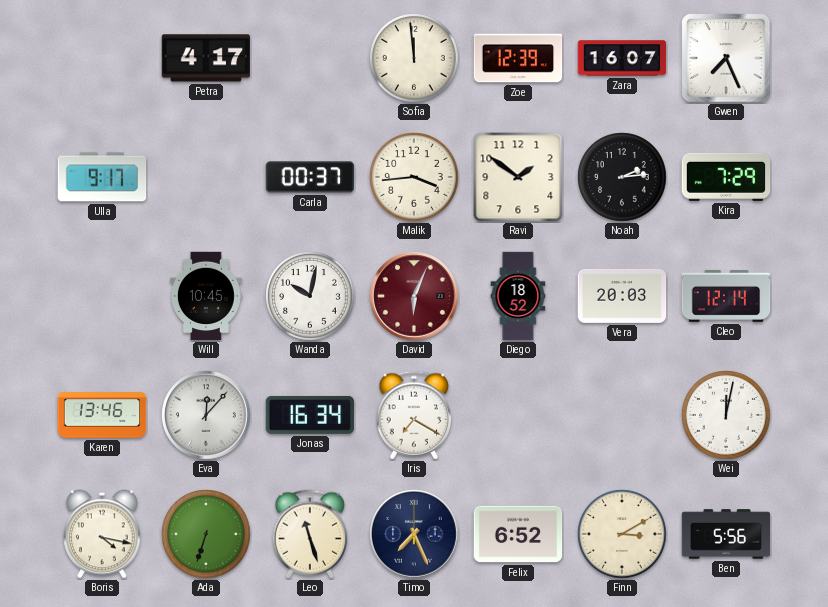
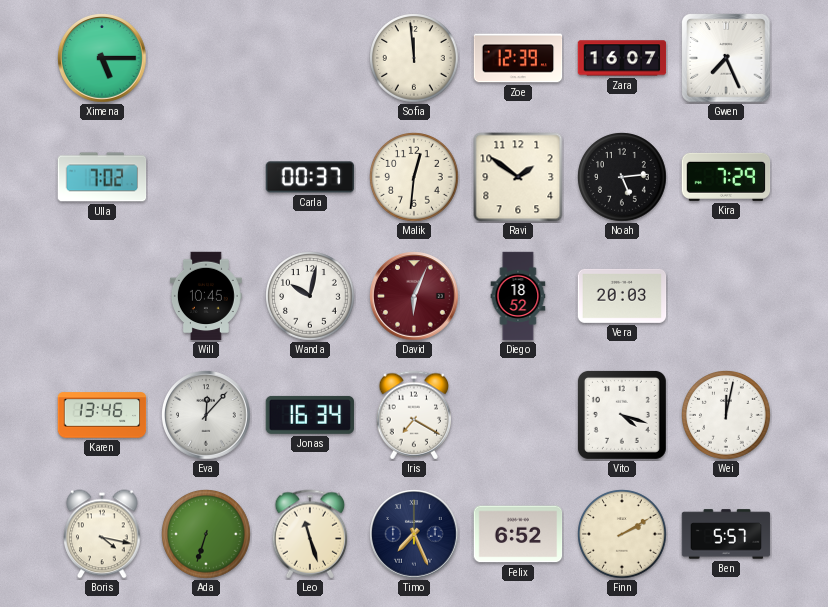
Ximena: none -> 5:15 (102, 58)
Petra: 4:17 -> none (206, 58)
Ulla: 9:17 -> 7:02 (102, 177)
Malik: 3:44 -> 12:31 (414, 177)
Noah: 2:14 -> 5:14 (622, 177)
Cleo: 12:14 -> none (726, 296)
Vito: none -> 4:18 (622, 415)
Finn: 3:10 -> 2:10 (622, 534)
Ben: 5:56 -> 5:57 (726, 534)
